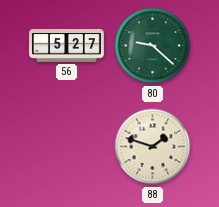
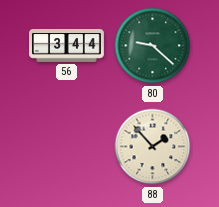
56: 5:27 -> 3:44 (67, 46)
88: 1:48 -> 1:53 (153, 147)
